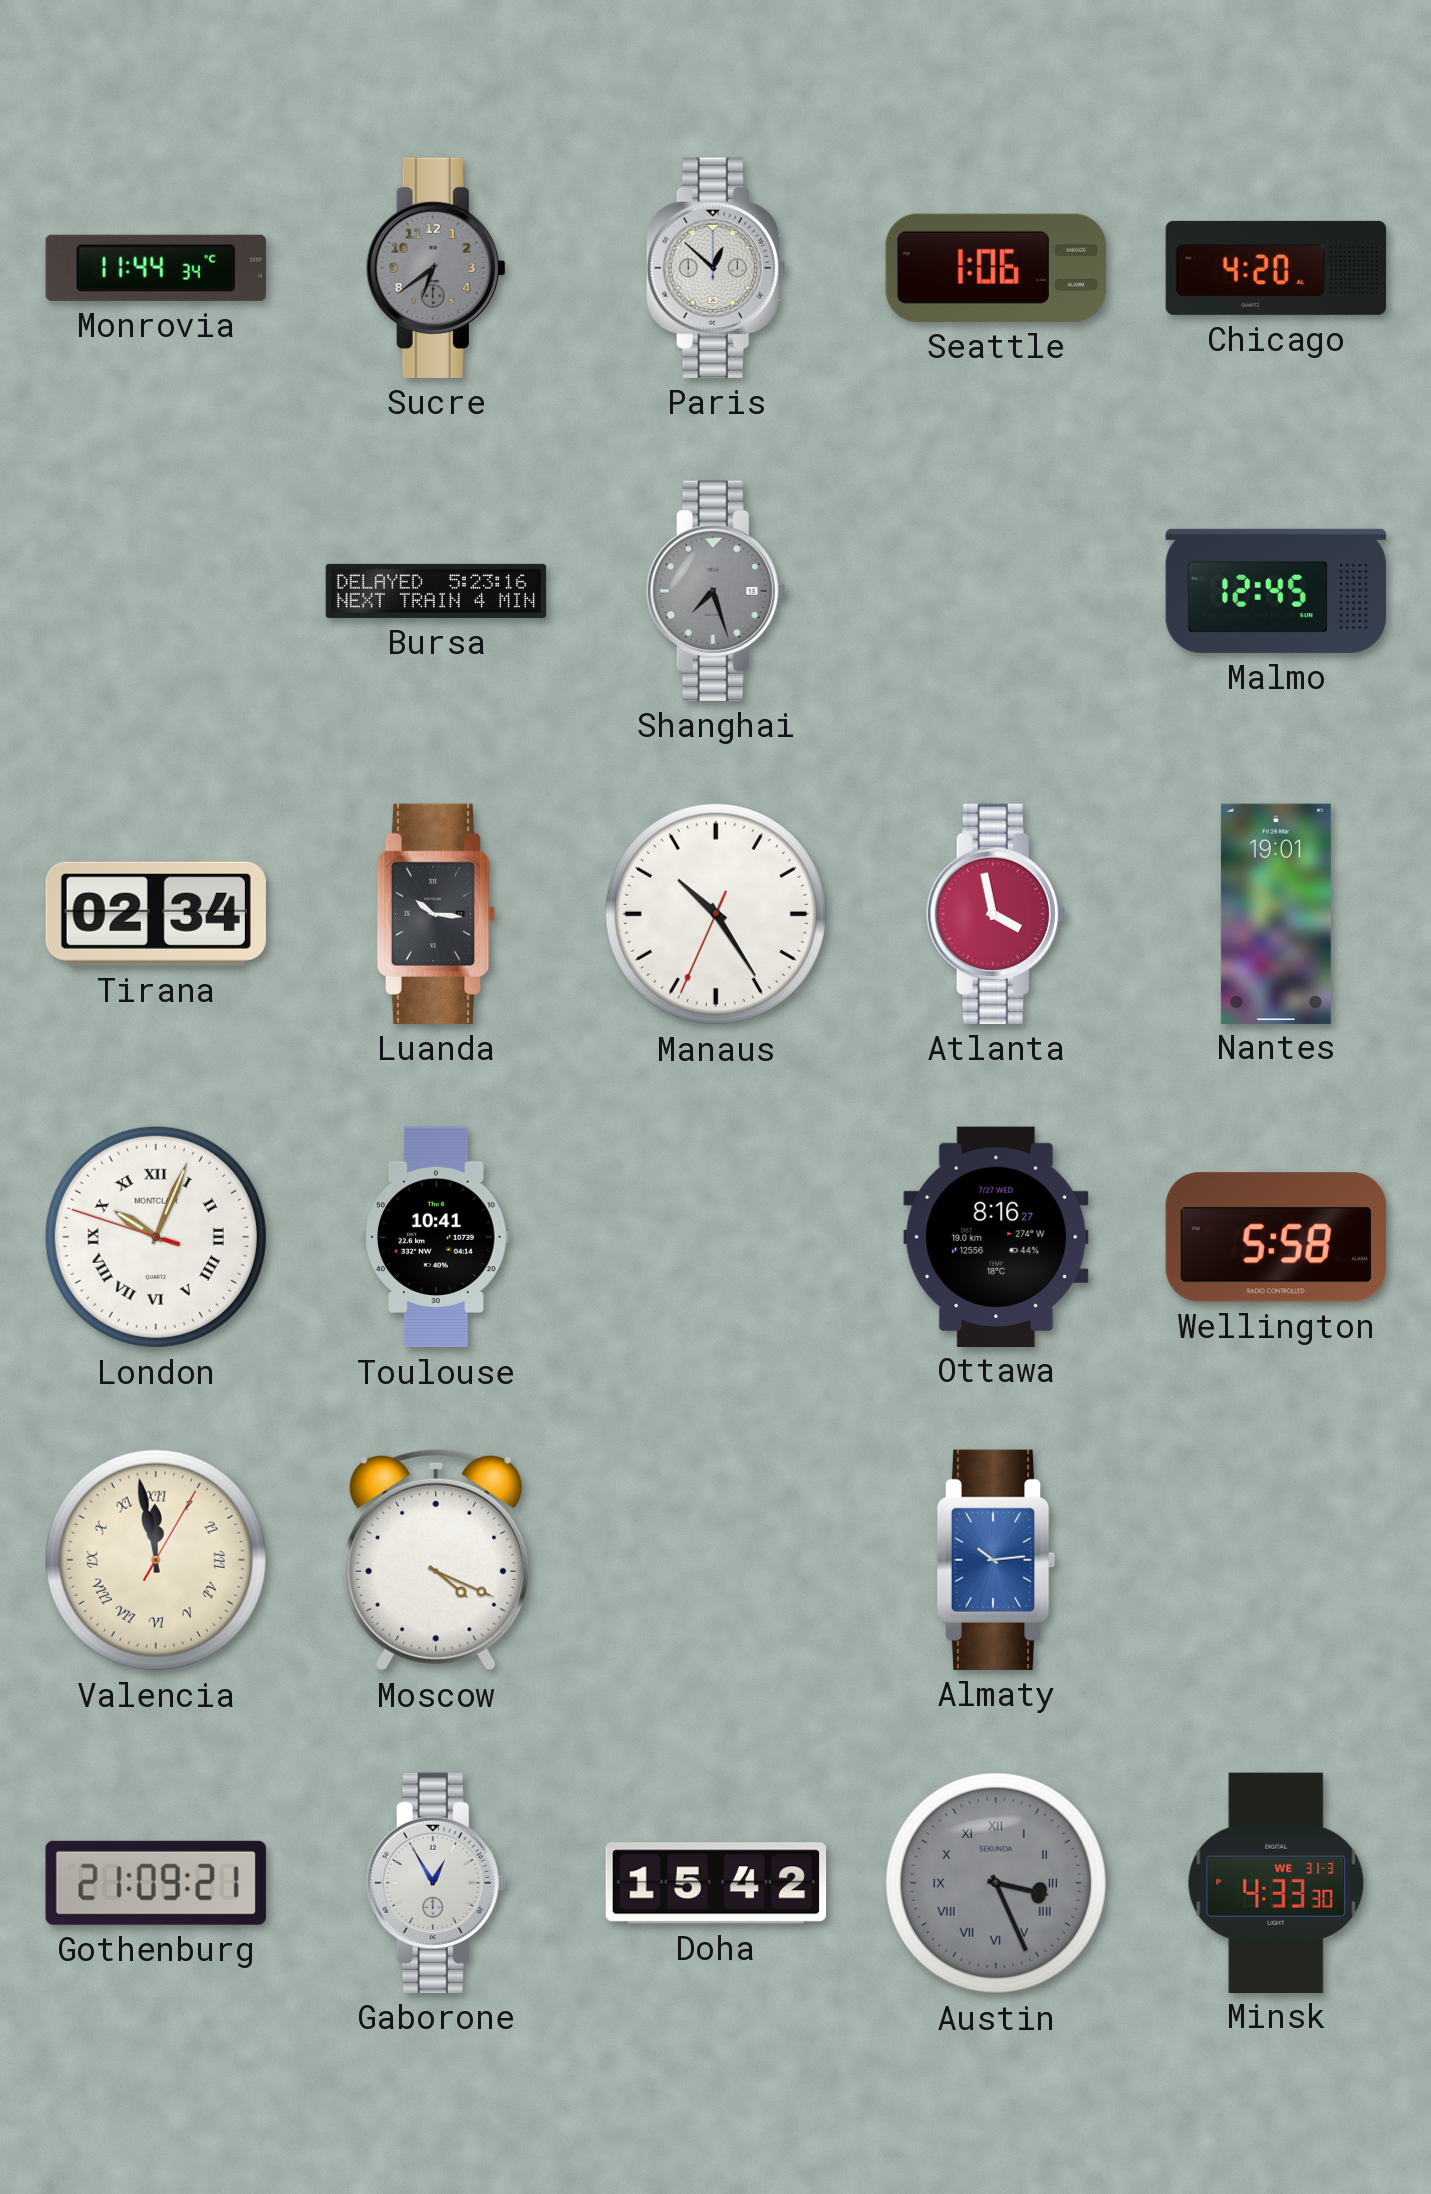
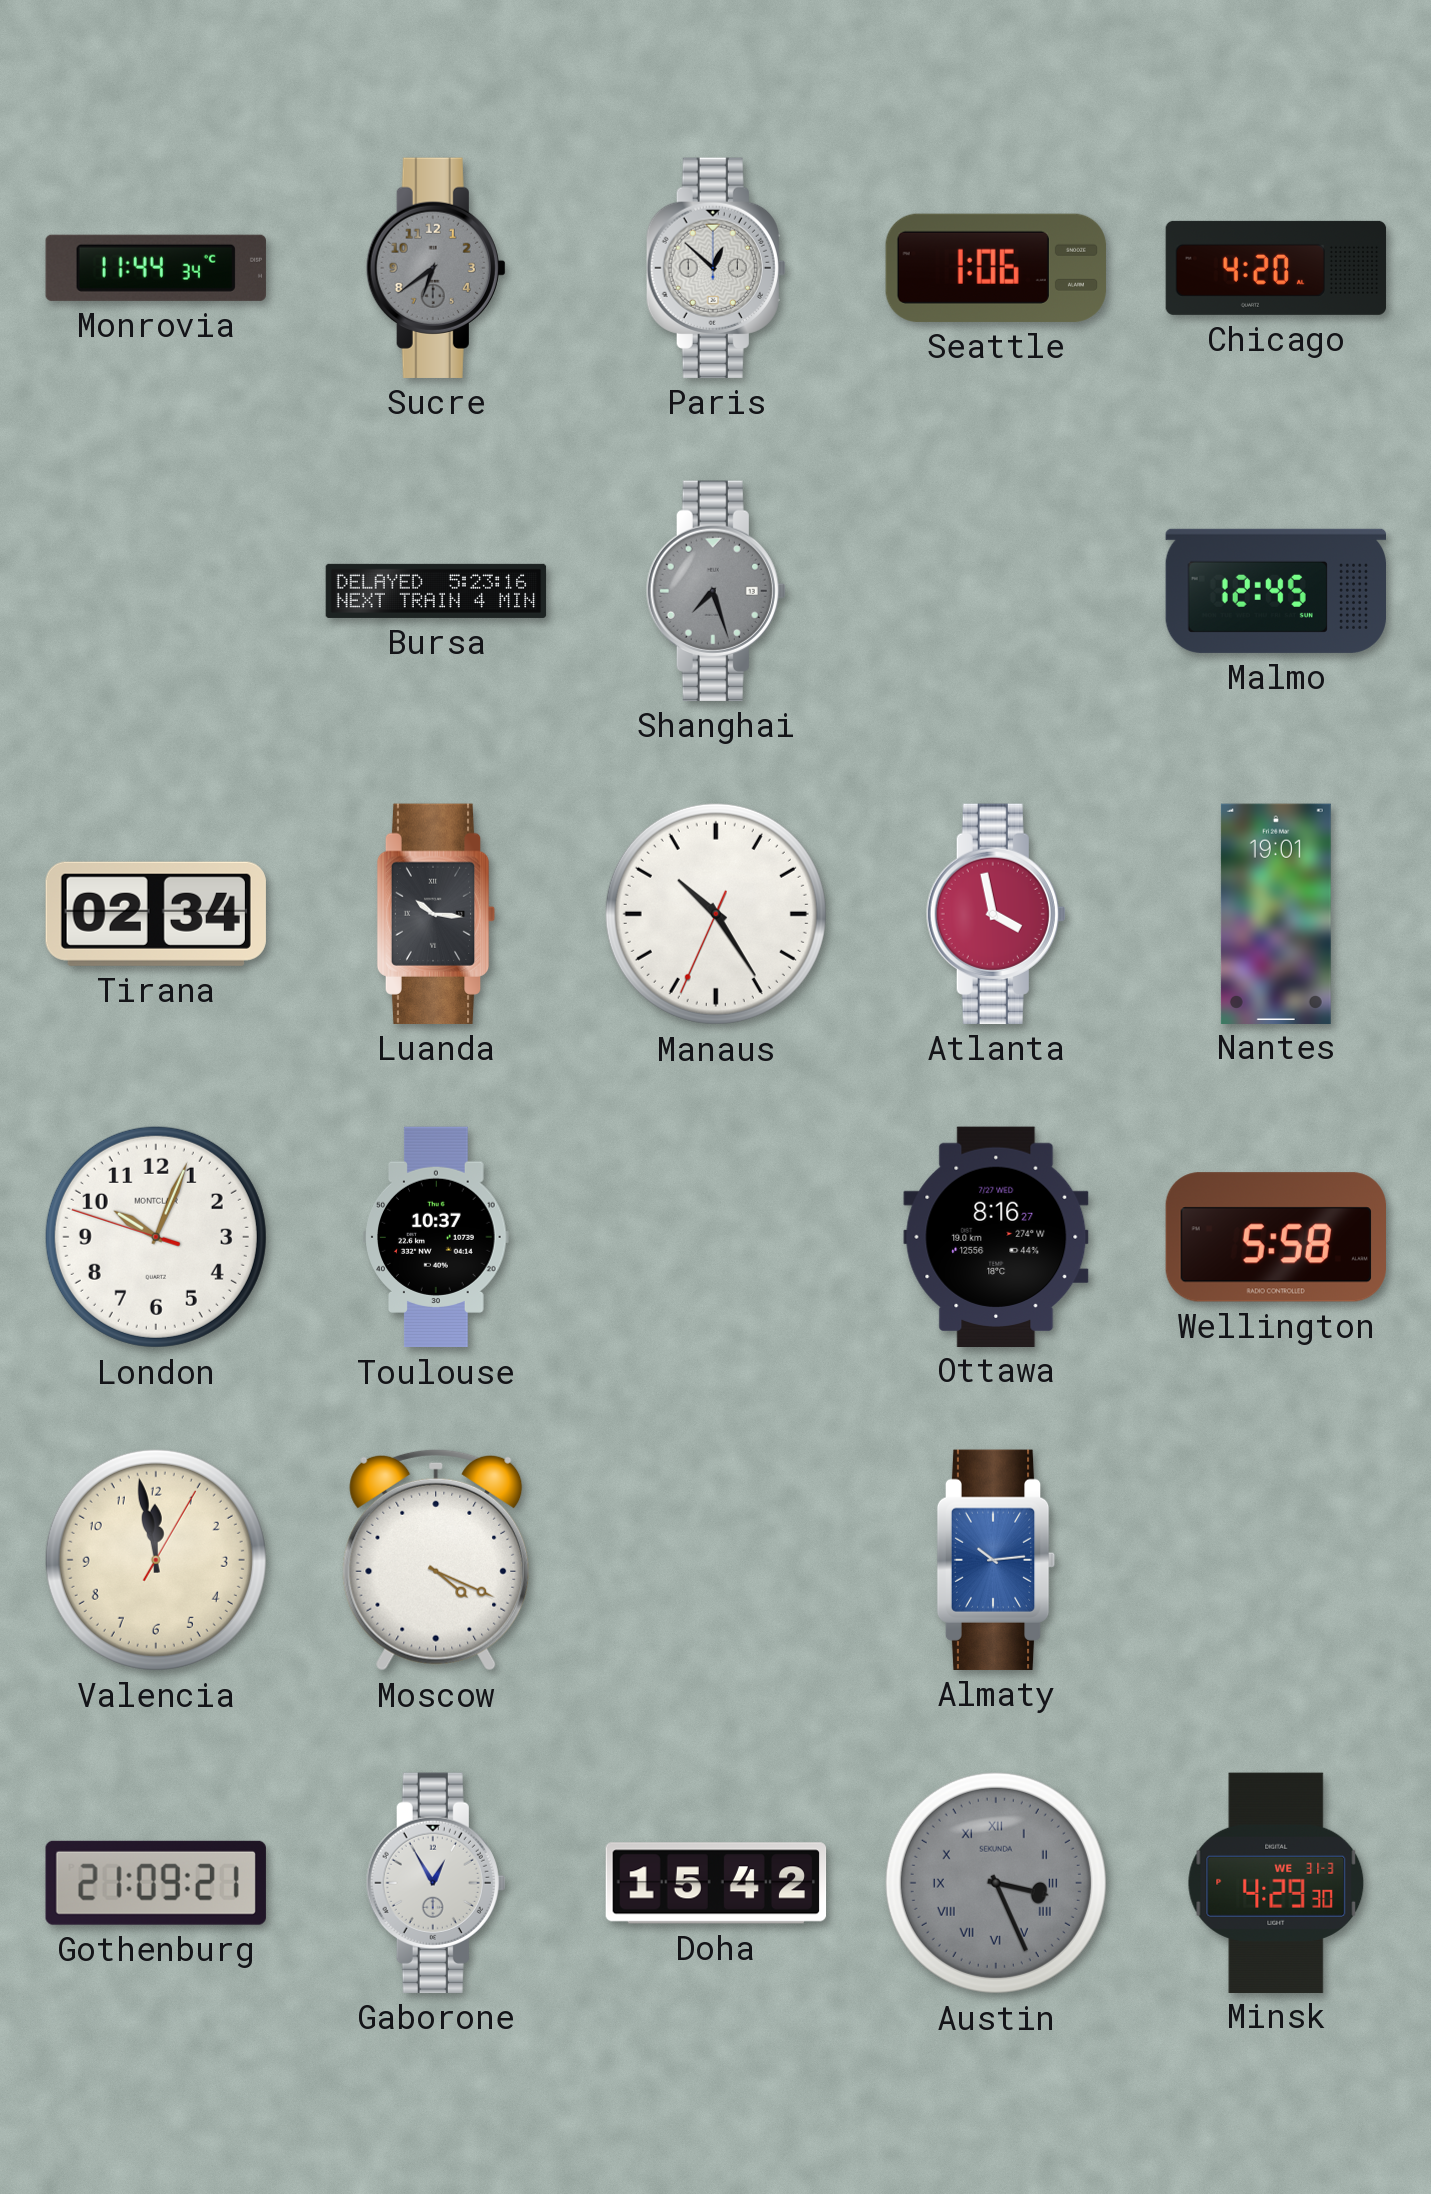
London numerals: Roman -> Arabic (156, 1237)
Toulouse: 10:41 -> 10:37 (436, 1237)
Valencia numerals: Roman -> Arabic (156, 1560)
Minsk: 4:33 -> 4:29 (1276, 1882)
